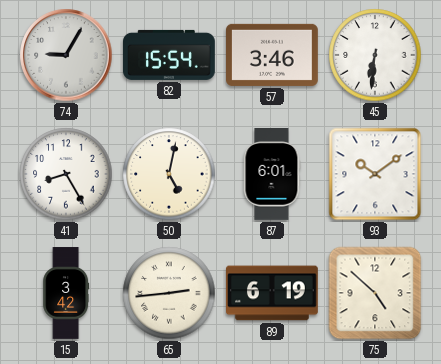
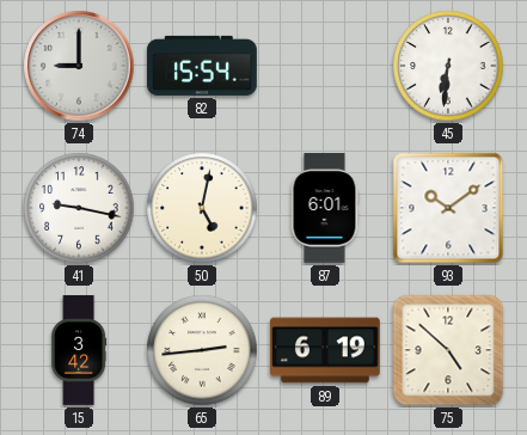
74: 9:05 -> 9:00 (79, 66)
57: 3:46 -> none (273, 55)
41: 8:25 -> 9:17 (79, 208)
